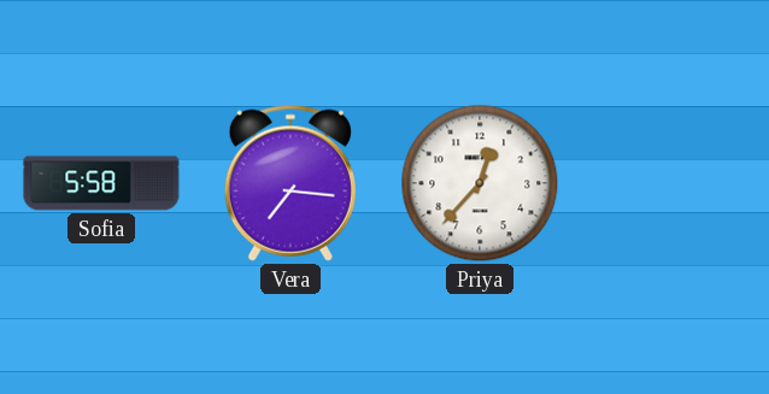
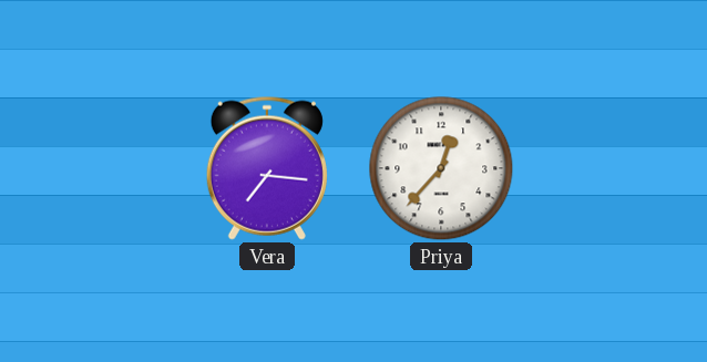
Sofia: 5:58 -> none (101, 183)
